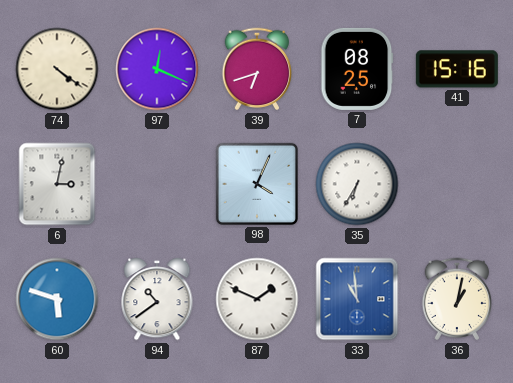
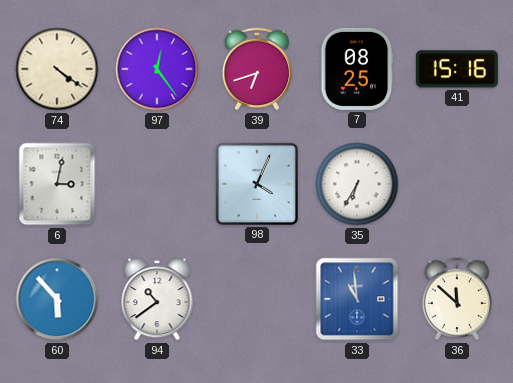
97: 12:19 -> 12:24 (157, 69)
60: 5:48 -> 5:53 (57, 299)
87: 1:49 -> none (257, 299)
36: 1:02 -> 11:52 (457, 299)
